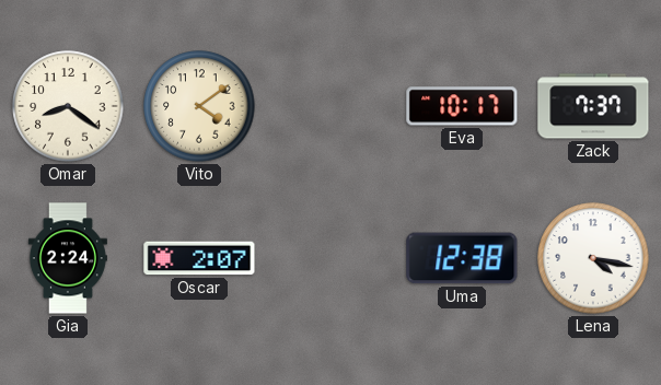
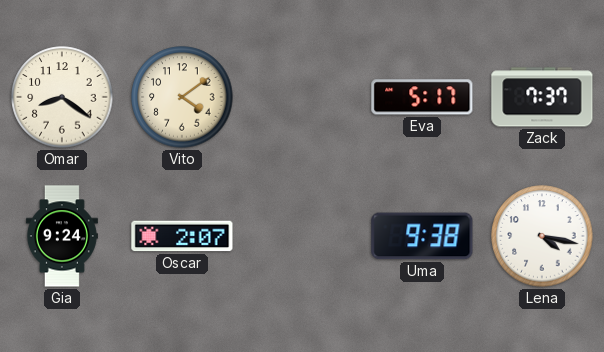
Eva: 10:17 -> 5:17 (422, 97)
Gia: 2:24 -> 9:24 (62, 236)
Uma: 12:38 -> 9:38 (422, 236)
